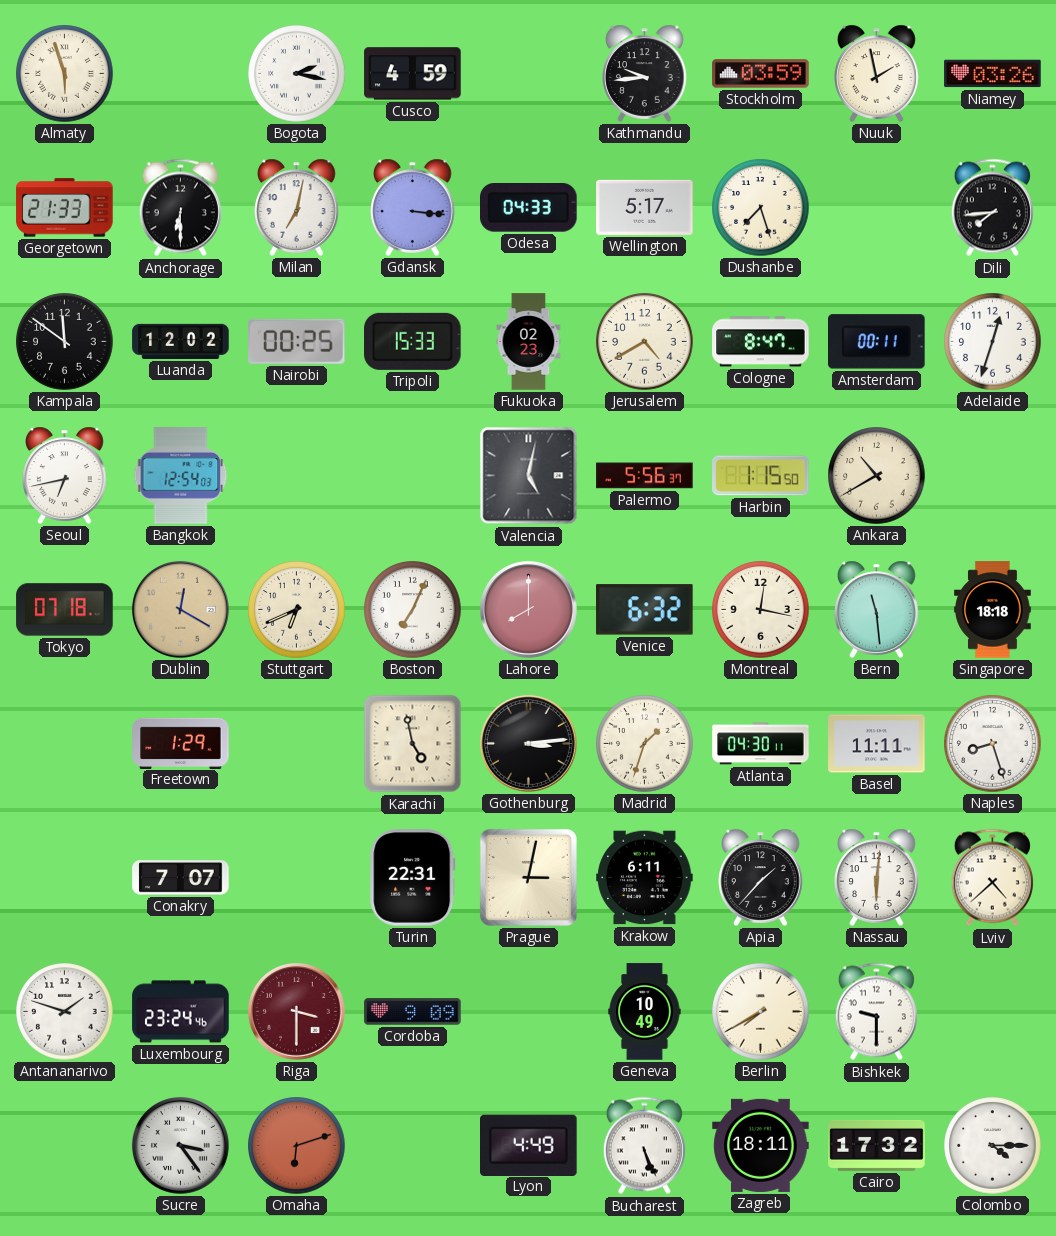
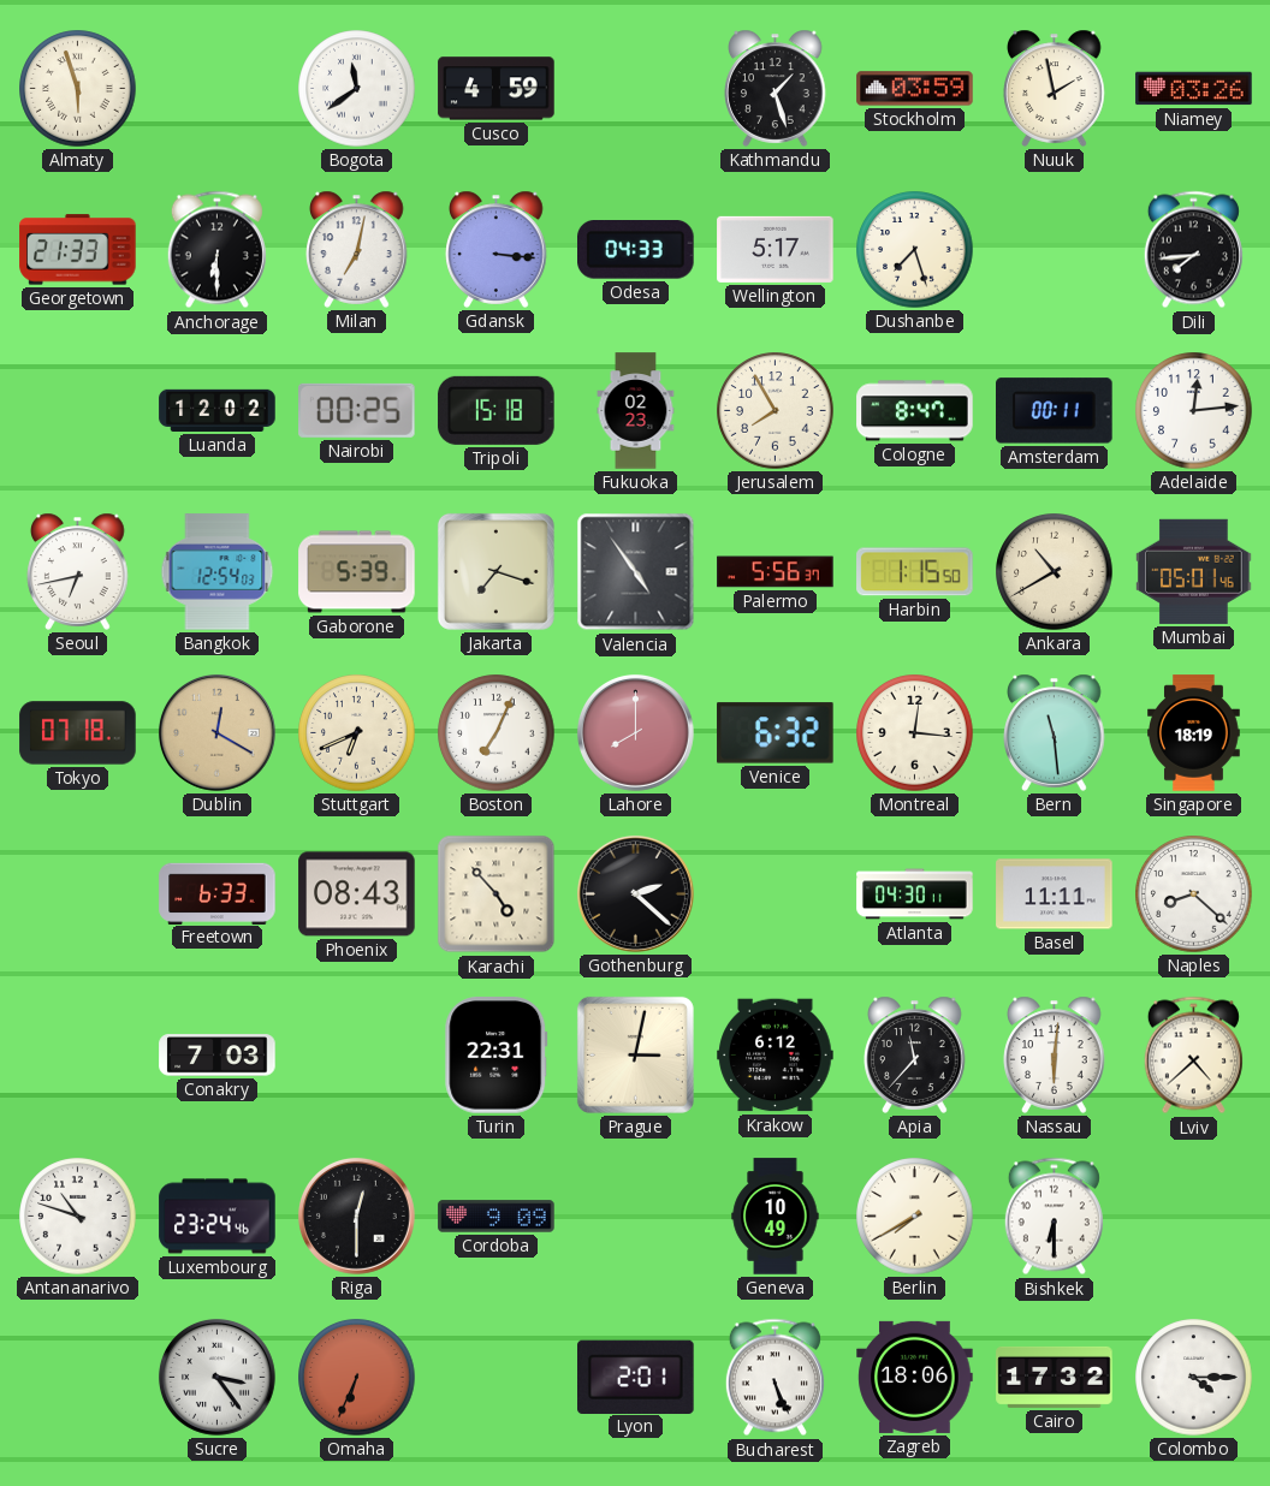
Bogota: 2:17 -> 11:39 (357, 89)
Kathmandu: 9:44 -> 1:27 (776, 88)
Kampala: 11:51 -> none (65, 342)
Tripoli: 15:33 -> 15:18 (497, 410)
Jerusalem: 4:40 -> 7:55 (776, 411)
Adelaide: 12:33 -> 12:14 (1194, 411)
Gaborone: none -> 5:39 (357, 572)
Jakarta: none -> 7:18 (495, 571)
Valencia: 5:02 -> 4:54 (636, 572)
Mumbai: none -> 05:01 (1194, 571)
Montreal: 12:17 -> 12:16 (915, 733)
Singapore: 18:18 -> 18:19 (1194, 733)
Freetown: 1:29 -> 6:33 (218, 893)
Phoenix: none -> 08:43 (357, 894)
Karachi: 4:58 -> 4:53 (497, 894)
Gothenburg: 3:14 -> 2:22 (635, 893)
Madrid: 1:33 -> none (645, 744)
Naples: 8:27 -> 8:22 (1194, 894)
Conakry: 7:07 -> 7:03 (218, 1056)
Krakow: 6:11 -> 6:12 (776, 1056)
Apia: 1:37 -> 11:37 (915, 1054)
Antananarivo: 1:48 -> 10:48 (78, 1217)
Riga: 3:30 -> 12:30 (356, 1215)
Riga dial: burgundy -> black (356, 1215)
Bishkek: 9:30 -> 6:30 (1054, 1217)
Omaha: 6:12 -> 6:34 (357, 1378)
Lyon: 4:49 -> 2:01 (636, 1377)
Zagreb: 18:11 -> 18:06 (915, 1377)
